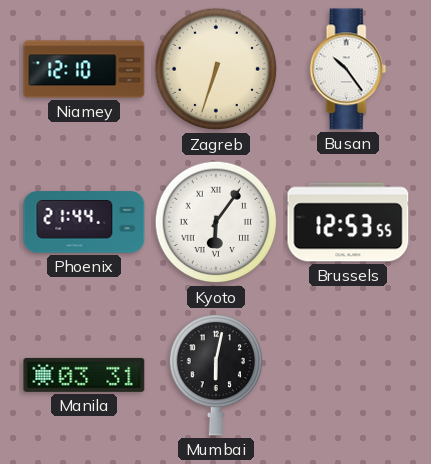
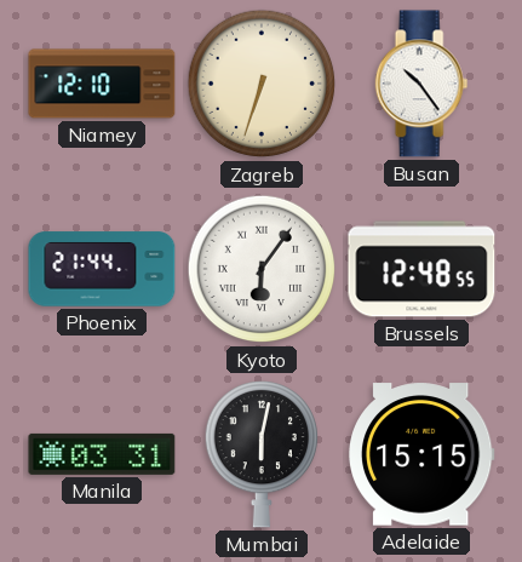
Brussels: 12:53 -> 12:48 (421, 269)
Adelaide: none -> 15:15 (421, 454)
